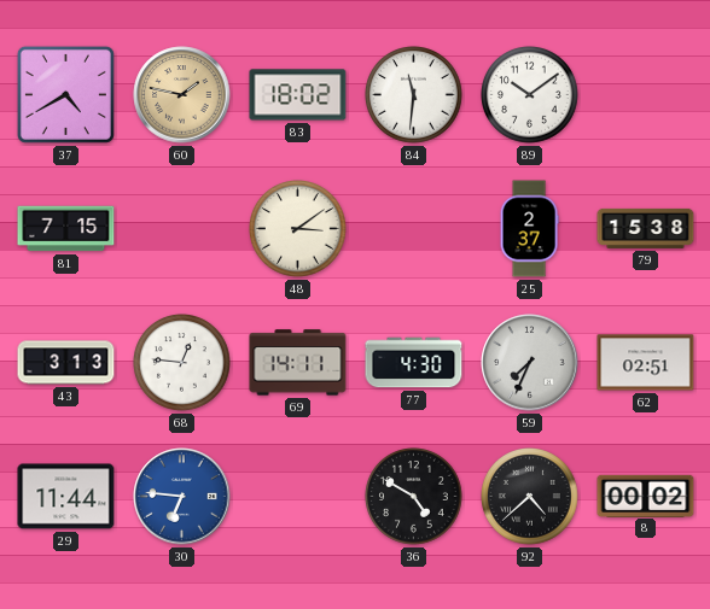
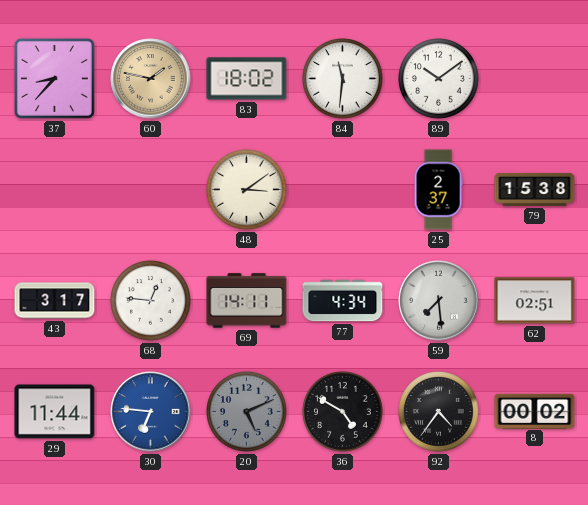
37: 4:40 -> 8:37 (54, 78)
81: 7:15 -> none (66, 229)
43: 3:13 -> 3:17 (55, 301)
77: 4:30 -> 4:34 (343, 301)
59: 7:34 -> 7:29 (439, 301)
20: none -> 5:11 (247, 412)
92: 4:38 -> 4:36 (439, 412)
